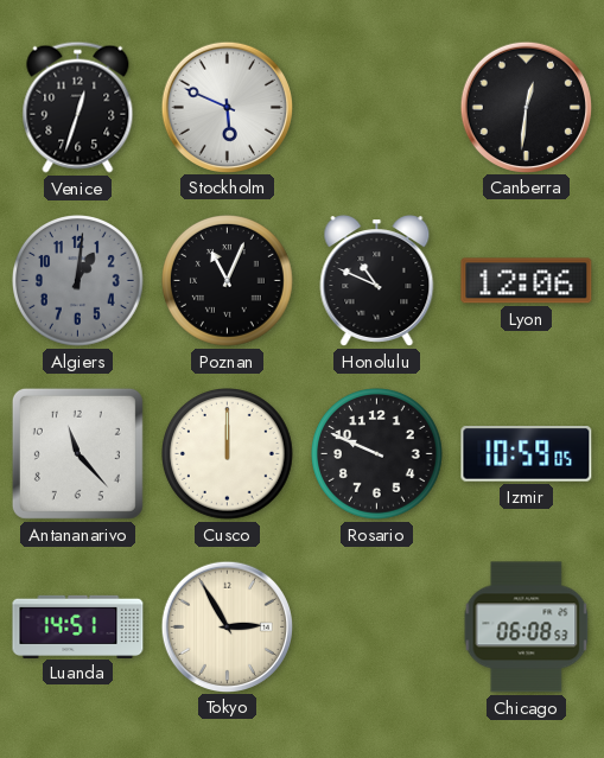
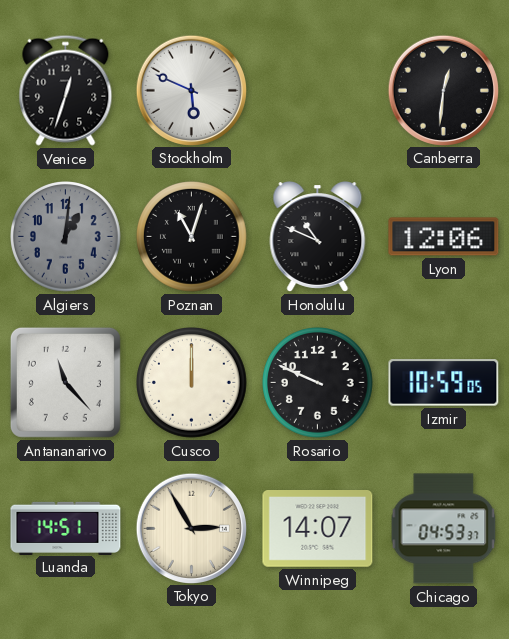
Poznan: 11:04 -> 11:03 (192, 237)
Winnipeg: none -> 14:07 (318, 529)
Chicago: 06:08 -> 04:53 (444, 529)
